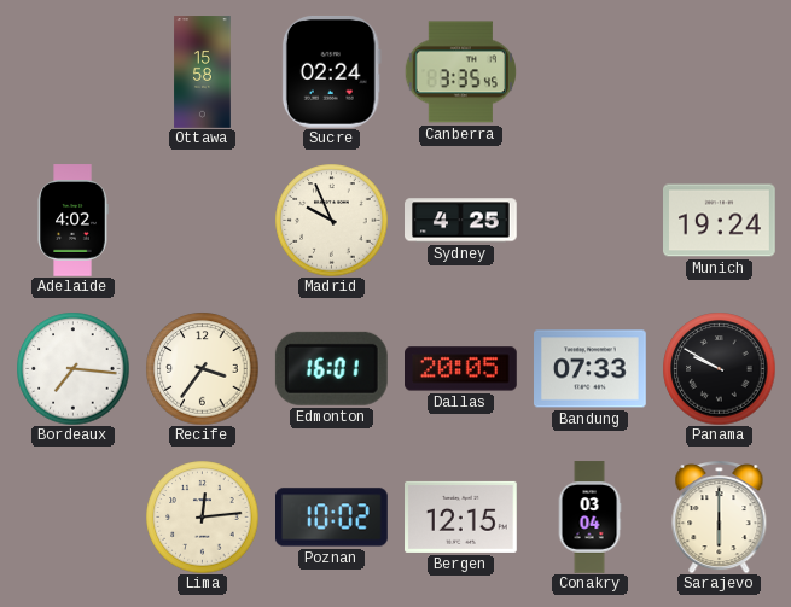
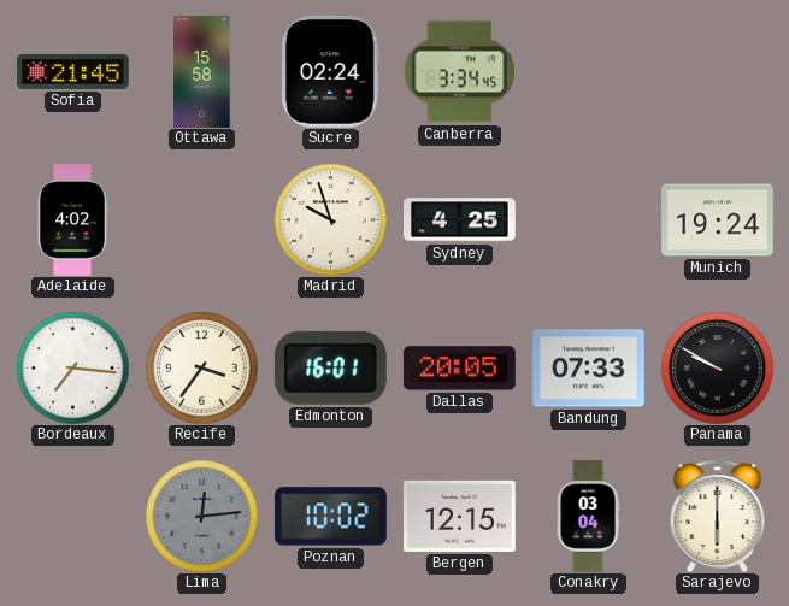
Sofia: none -> 21:45 (73, 71)
Canberra: 3:35 -> 3:34 (459, 72)
Madrid: 9:56 -> 9:57 (330, 219)
Lima dial: cream -> grey (201, 516)
